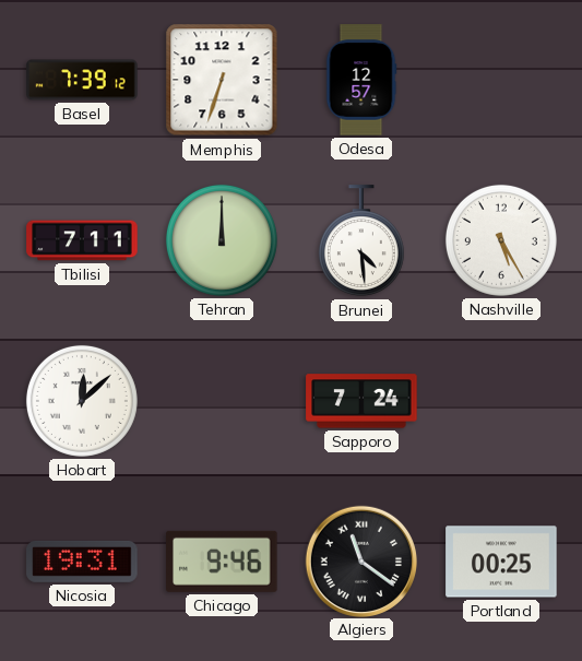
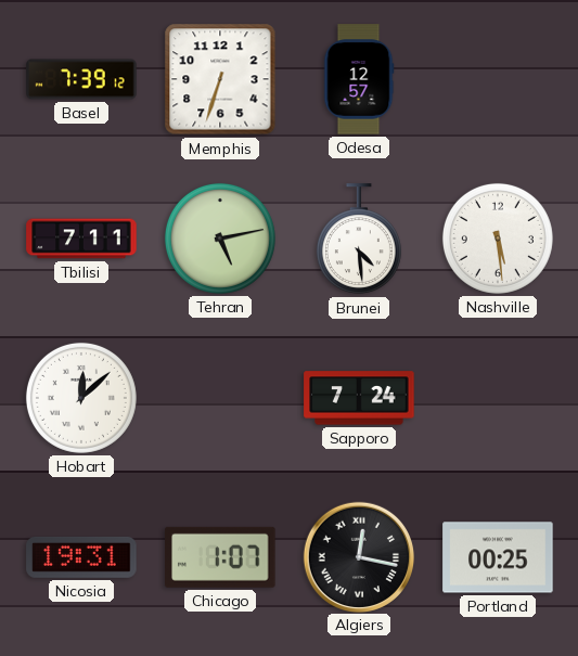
Tehran: 12:00 -> 5:13 (220, 239)
Nashville: 5:25 -> 5:29 (498, 239)
Chicago: 9:46 -> 1:07 (220, 557)
Algiers: 11:21 -> 12:17 (358, 556)
